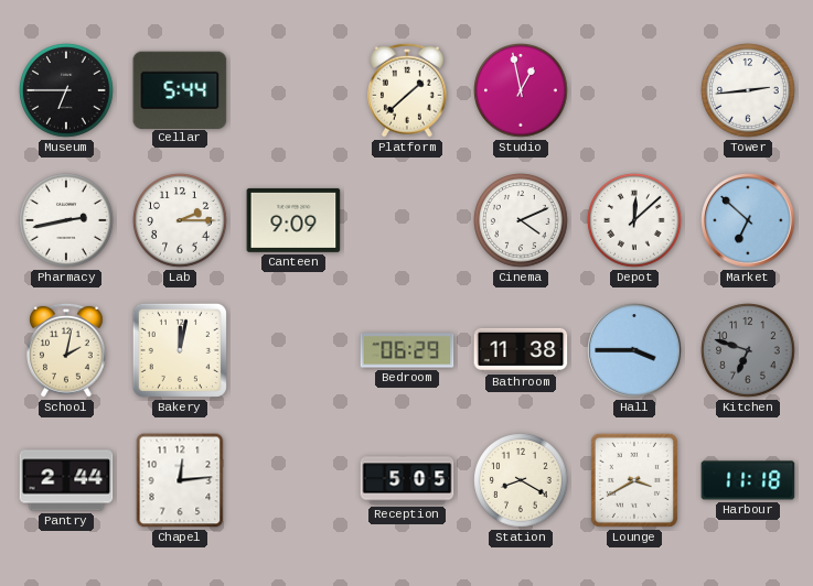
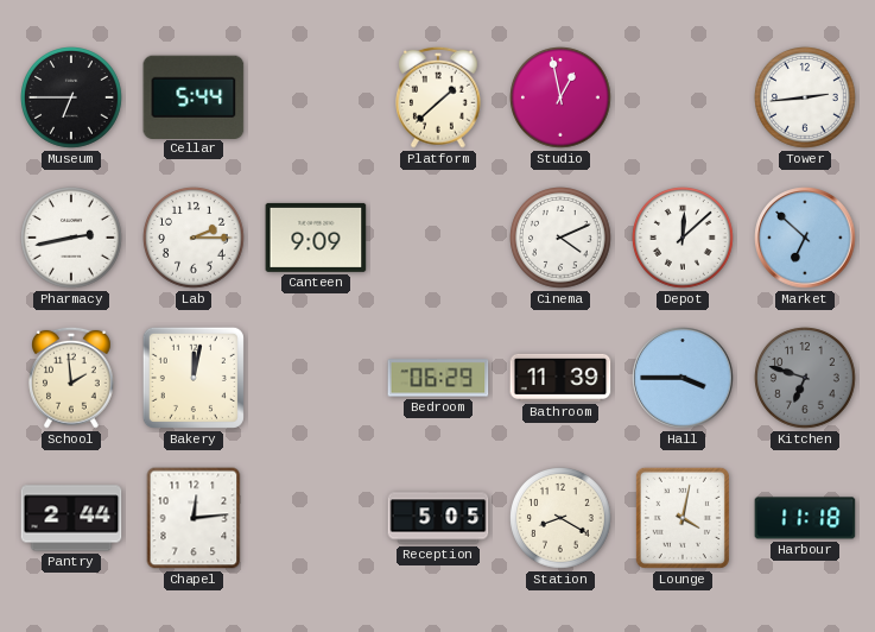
School: 2:02 -> 1:59 (72, 378)
Bathroom: 11:38 -> 11:39 (560, 378)
Lounge: 3:40 -> 4:02 (683, 518)
